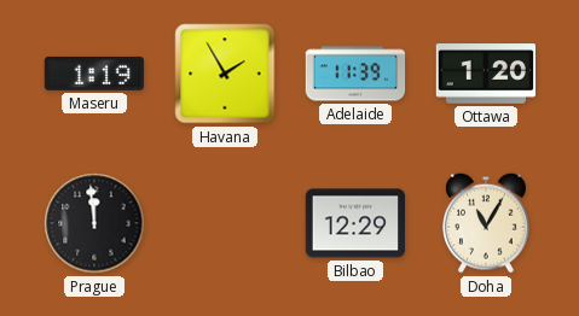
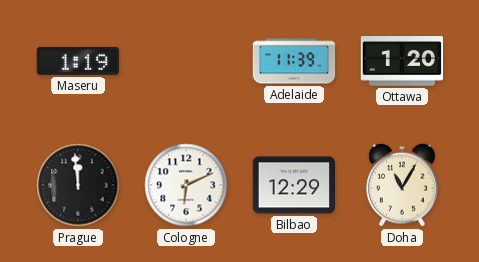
Havana: 1:55 -> none (225, 74)
Cologne: none -> 6:11 (186, 185)
